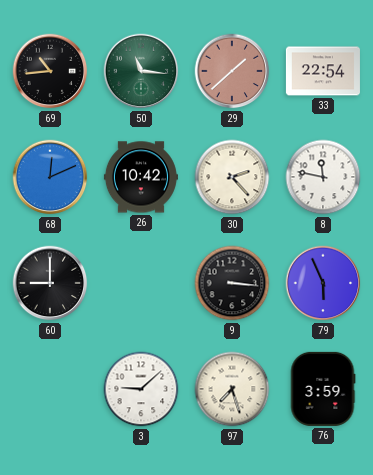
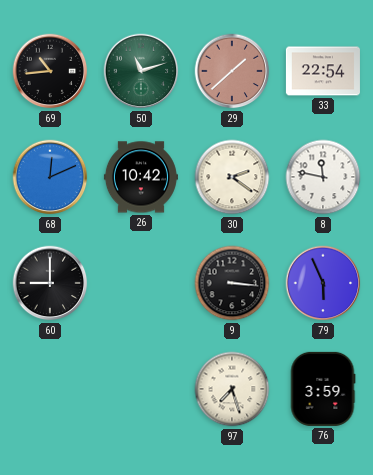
50: 11:16 -> 11:12 (141, 71)
30: 2:23 -> 2:21 (232, 177)
3: 9:08 -> none (141, 389)
